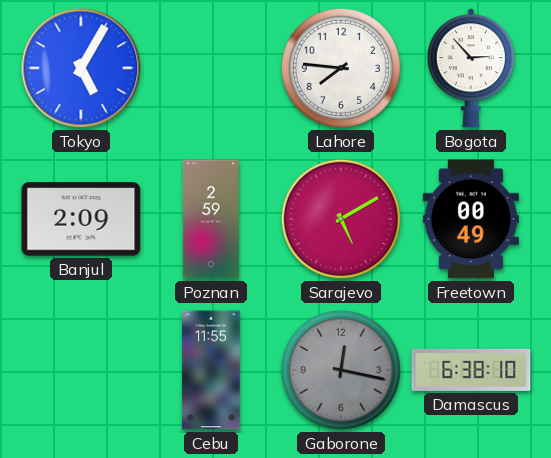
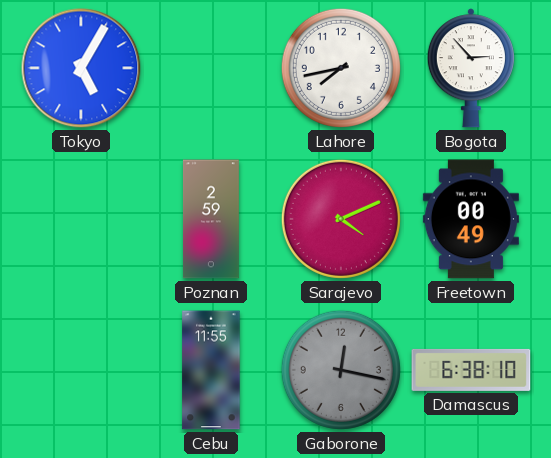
Lahore: 7:46 -> 7:43 (341, 68)
Banjul: 2:09 -> none (81, 219)
Sarajevo: 5:10 -> 4:11 (341, 219)
